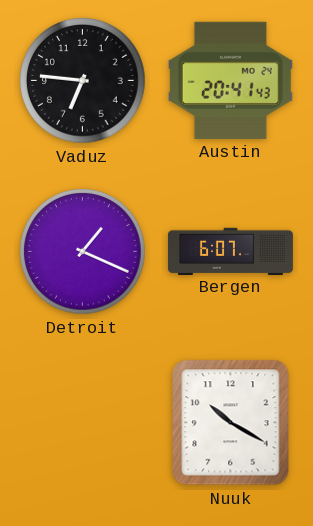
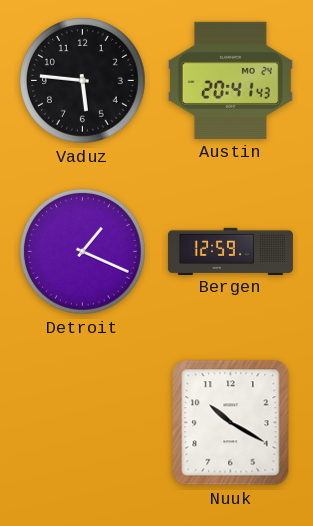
Vaduz: 6:46 -> 5:46 (83, 81)
Bergen: 6:07 -> 12:59 (230, 251)
